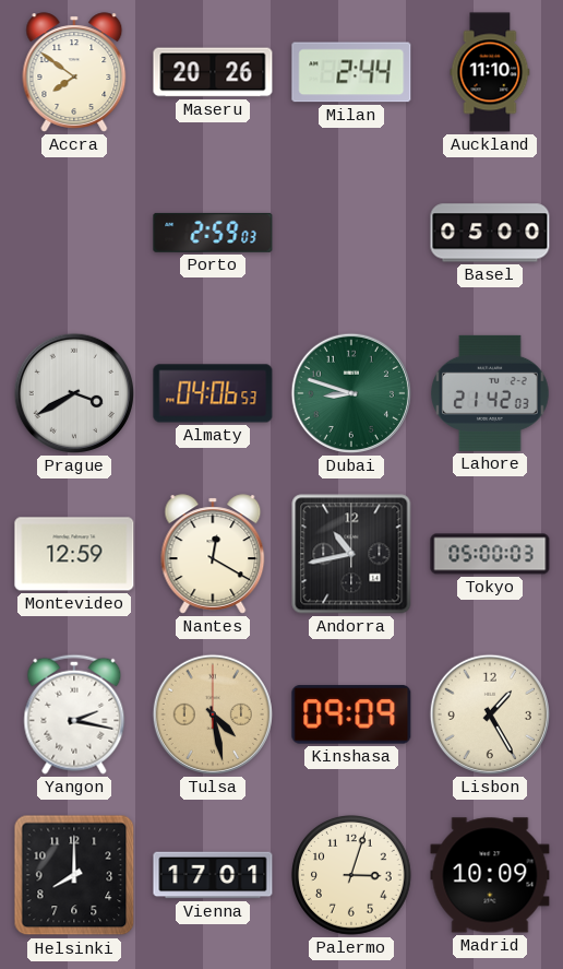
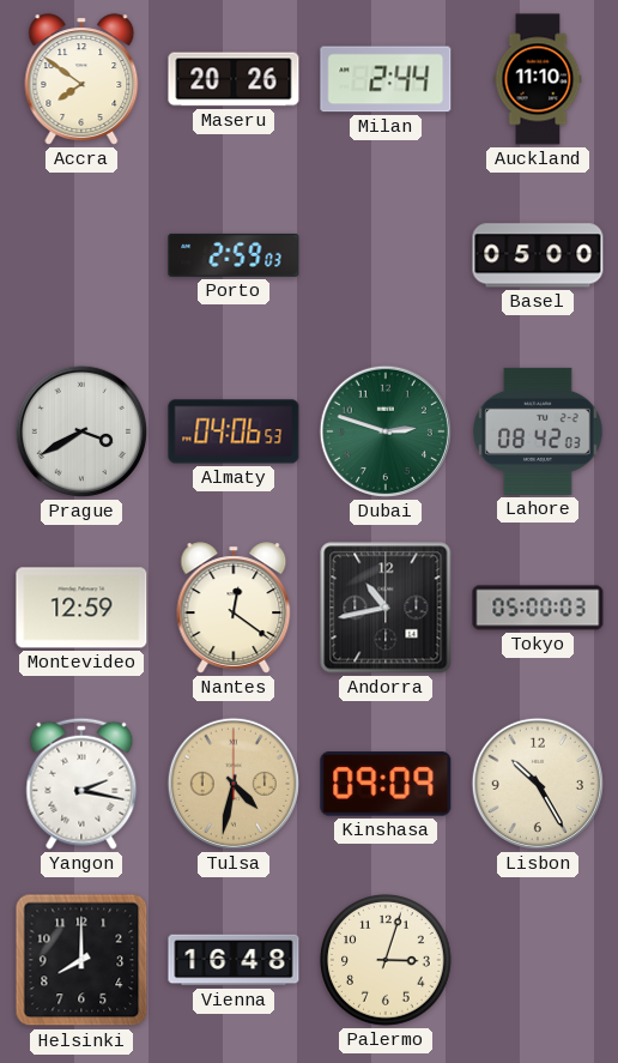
Dubai: 8:48 -> 2:48 (386, 431)
Lahore: 21:42 -> 08:42 (538, 431)
Nantes: 12:20 -> 12:21 (234, 608)
Tulsa: 4:28 -> 4:32 (234, 784)
Lisbon: 1:25 -> 10:25 (538, 784)
Vienna: 17:01 -> 16:48 (234, 960)
Madrid: 10:09 -> none (490, 875)
